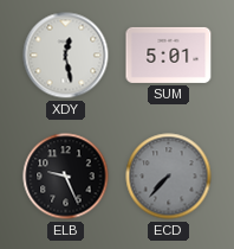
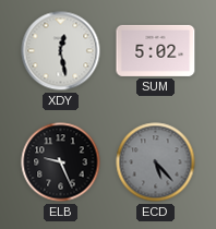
SUM: 5:01 -> 5:02 (156, 50)
ECD: 7:37 -> 5:23 (156, 162)
